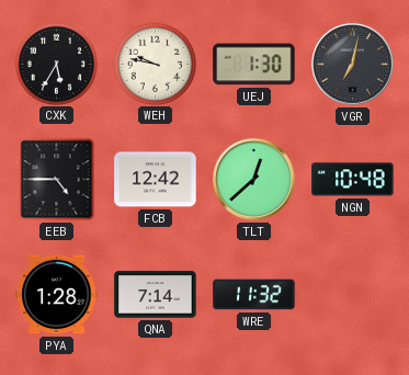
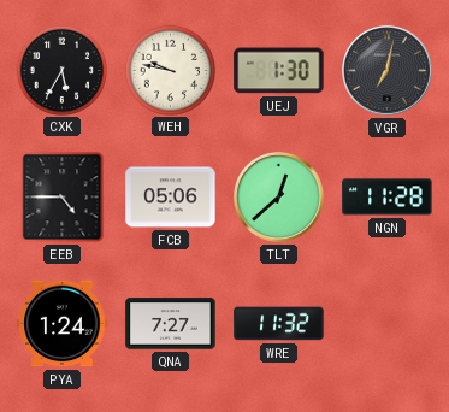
FCB: 12:42 -> 05:06 (171, 198)
NGN: 10:48 -> 11:28 (388, 198)
PYA: 1:28 -> 1:24 (63, 324)
QNA: 7:14 -> 7:27 (171, 324)
